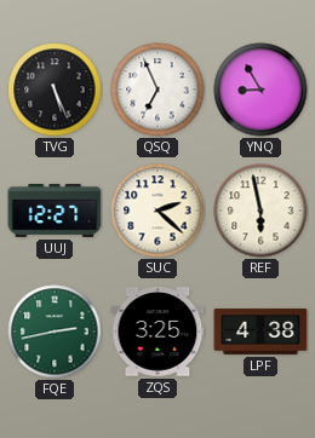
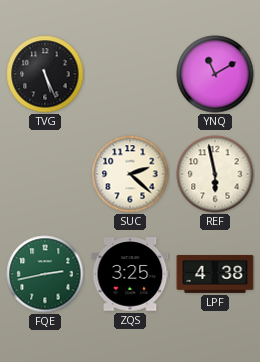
QSQ: 6:56 -> none (157, 90)
YNQ: 8:55 -> 11:10 (215, 74)
UUJ: 12:27 -> none (55, 211)
